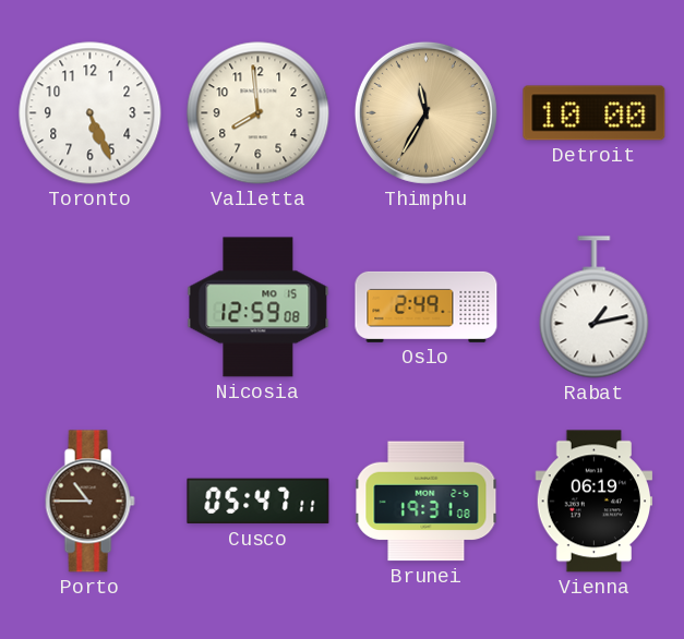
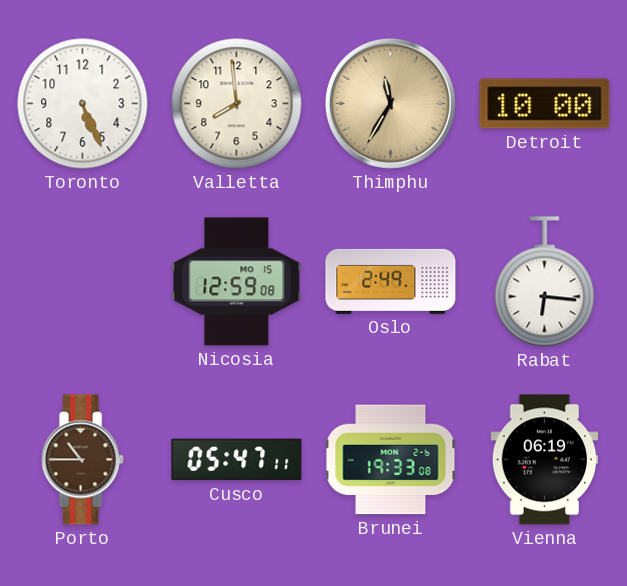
Rabat: 1:13 -> 6:16 (545, 282)
Brunei: 19:31 -> 19:33 (391, 460)
